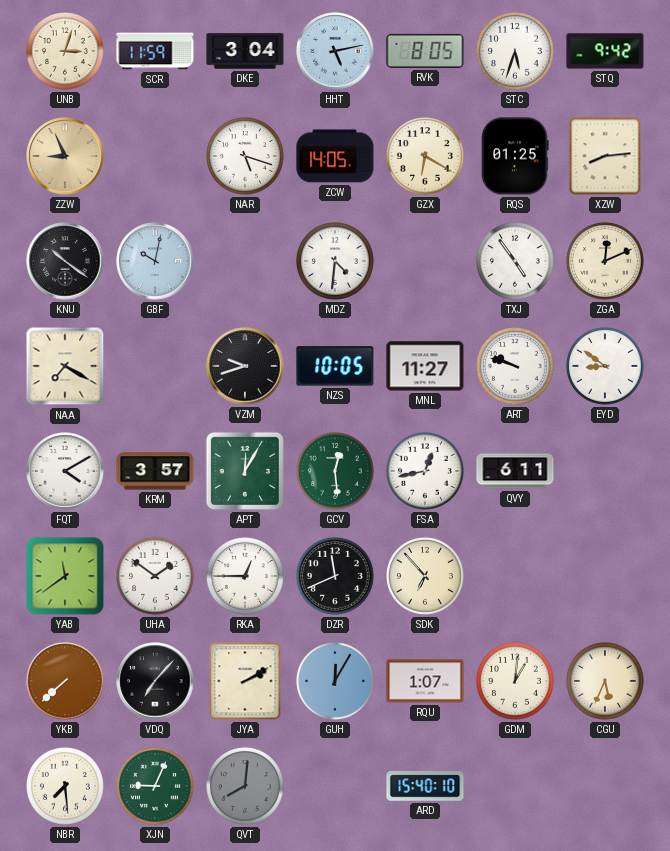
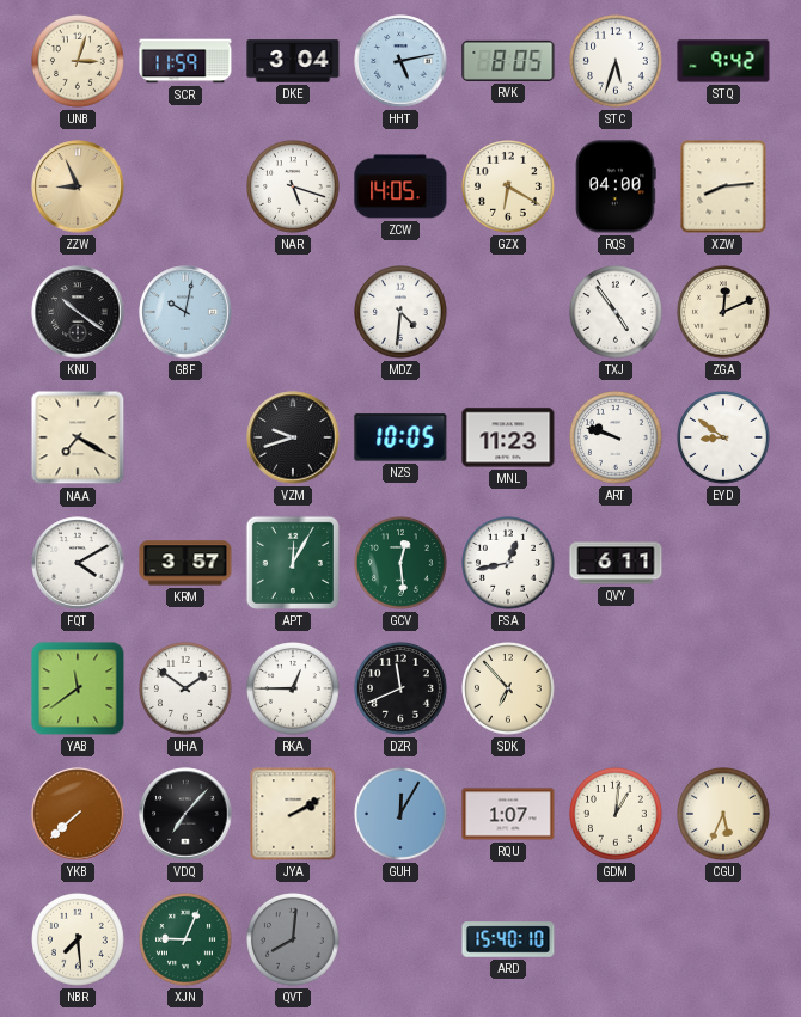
RQS: 01:25 -> 04:00 (616, 186)
MNL: 11:27 -> 11:23 (508, 437)
